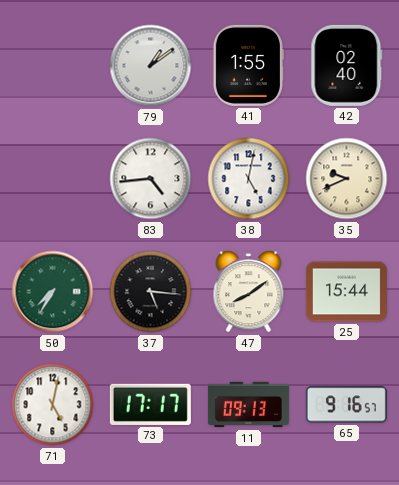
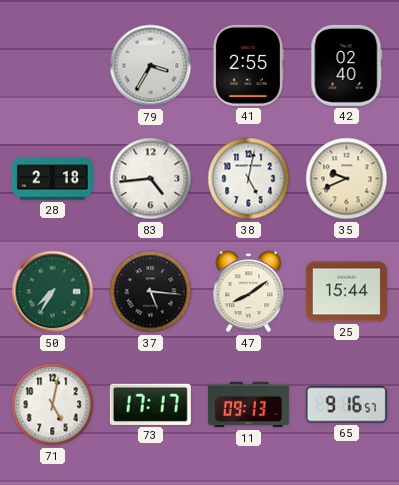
79: 1:09 -> 3:35 (151, 66)
41: 1:55 -> 2:55 (248, 65)
28: none -> 2:18 (52, 179)
